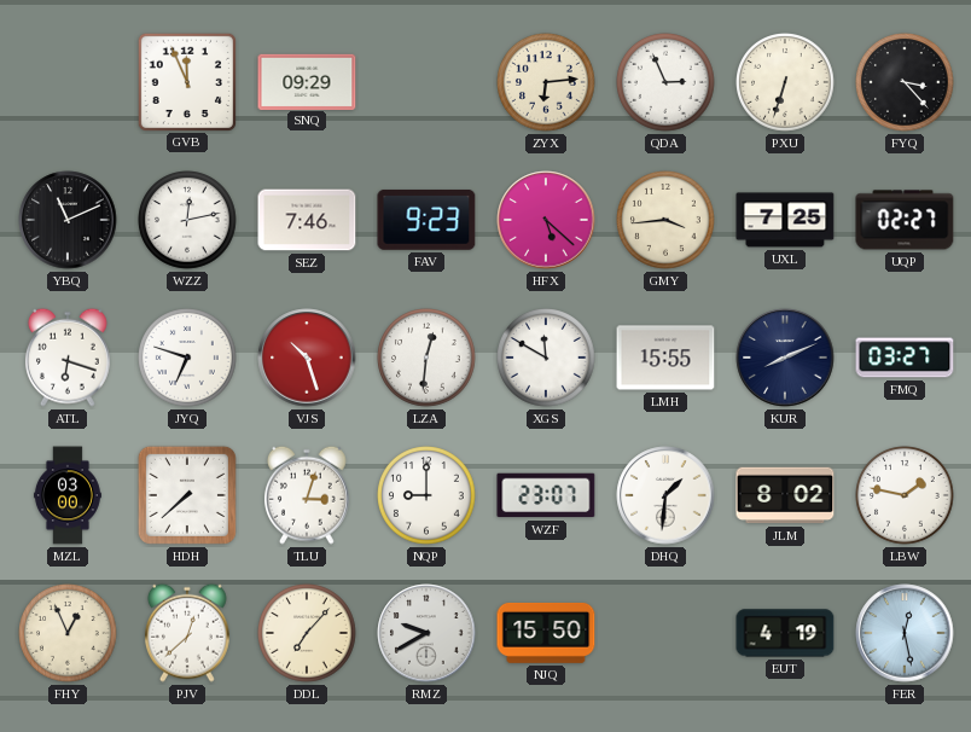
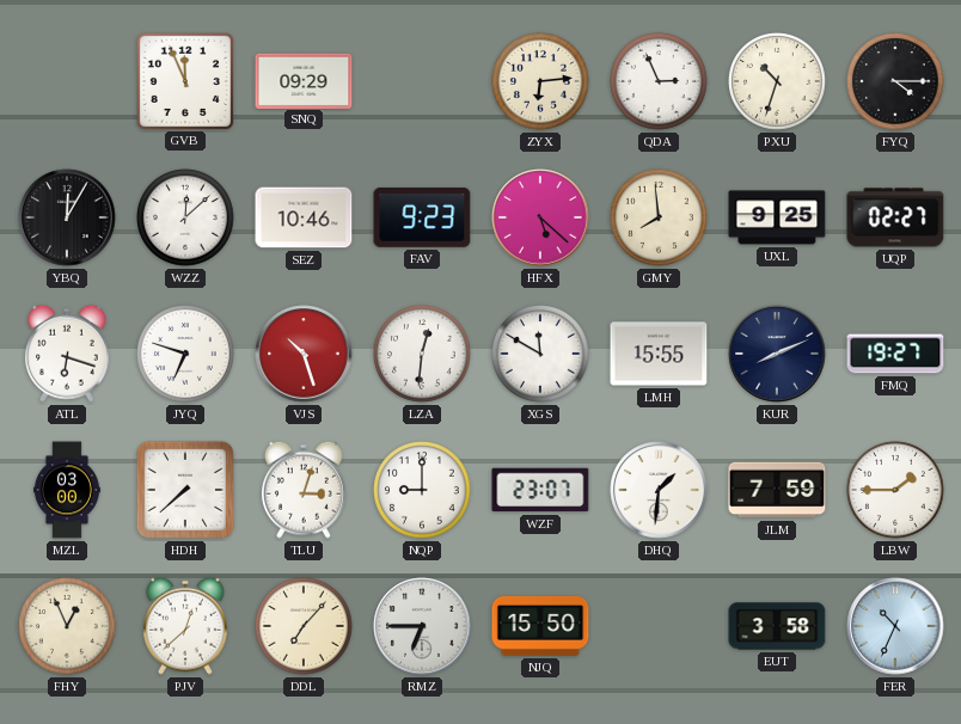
PXU: 6:33 -> 10:33 (777, 81)
FYQ: 3:23 -> 4:15 (895, 81)
YBQ: 11:11 -> 12:05 (67, 217)
WZZ: 12:13 -> 12:08 (185, 217)
SEZ: 7:46 -> 10:46 (304, 217)
GMY: 3:44 -> 7:59 (659, 217)
UXL: 7:25 -> 9:25 (777, 217)
FMQ: 03:27 -> 19:27 (895, 354)
JLM: 8:02 -> 7:59 (777, 490)
LBW: 1:47 -> 1:45 (895, 490)
RMZ: 9:40 -> 6:45 (422, 626)
EUT: 4:19 -> 3:58 (777, 626)
FER: 12:28 -> 10:34 (895, 626)
